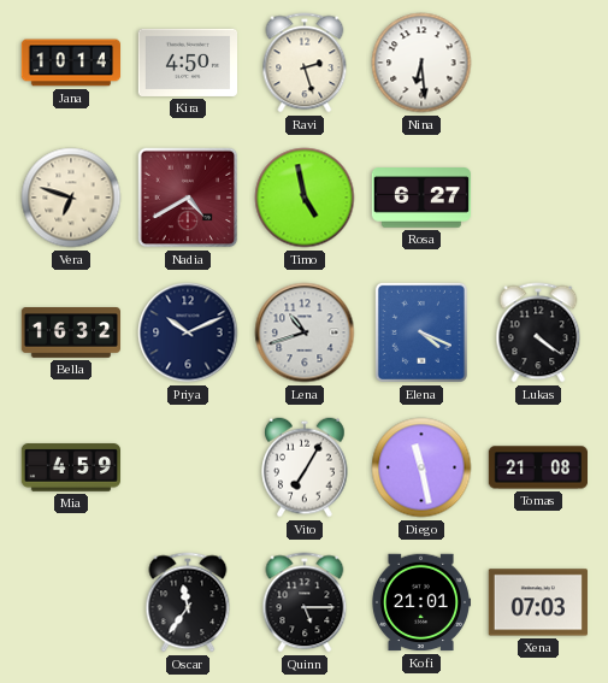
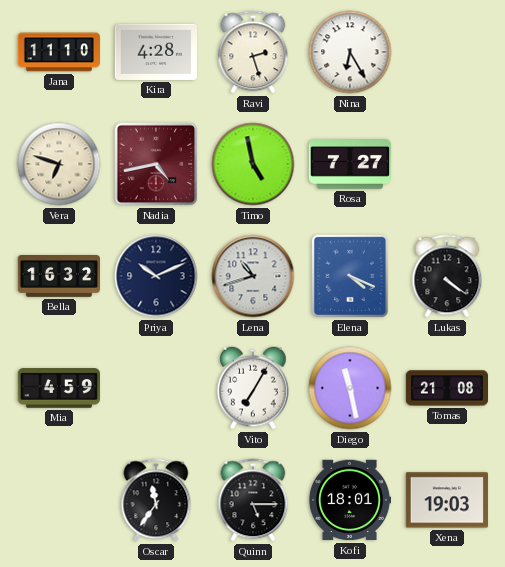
Jana: 10:14 -> 11:10 (58, 52)
Kira: 4:50 -> 4:28 (155, 52)
Nina: 6:29 -> 6:25 (350, 52)
Nadia: 4:40 -> 4:43 (156, 164)
Rosa: 6:27 -> 7:27 (349, 164)
Kofi: 21:01 -> 18:01 (349, 500)
Xena: 07:03 -> 19:03 (447, 500)
